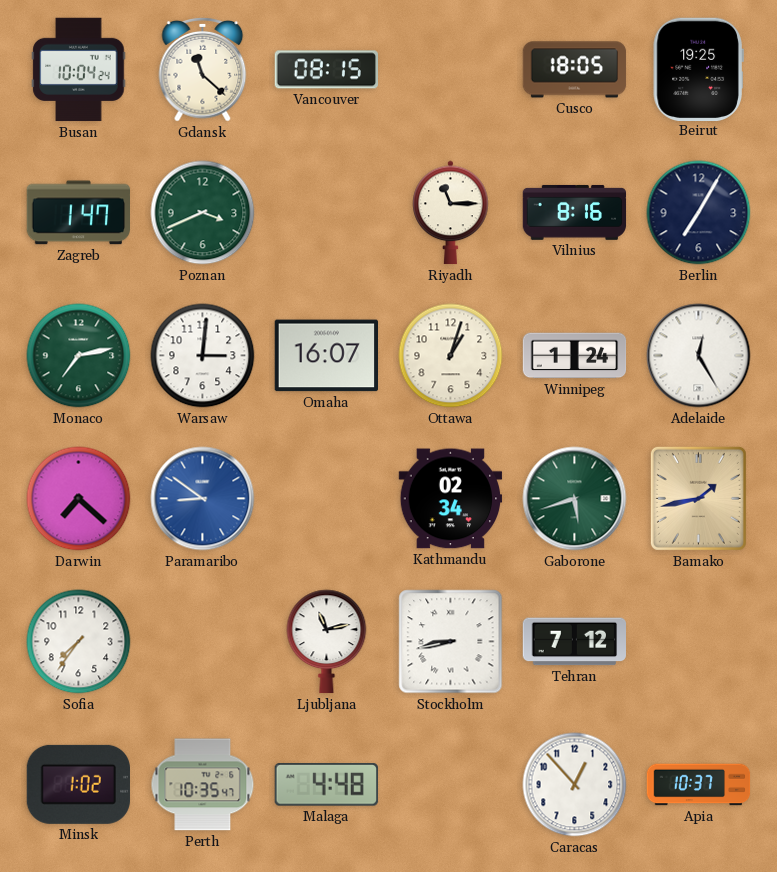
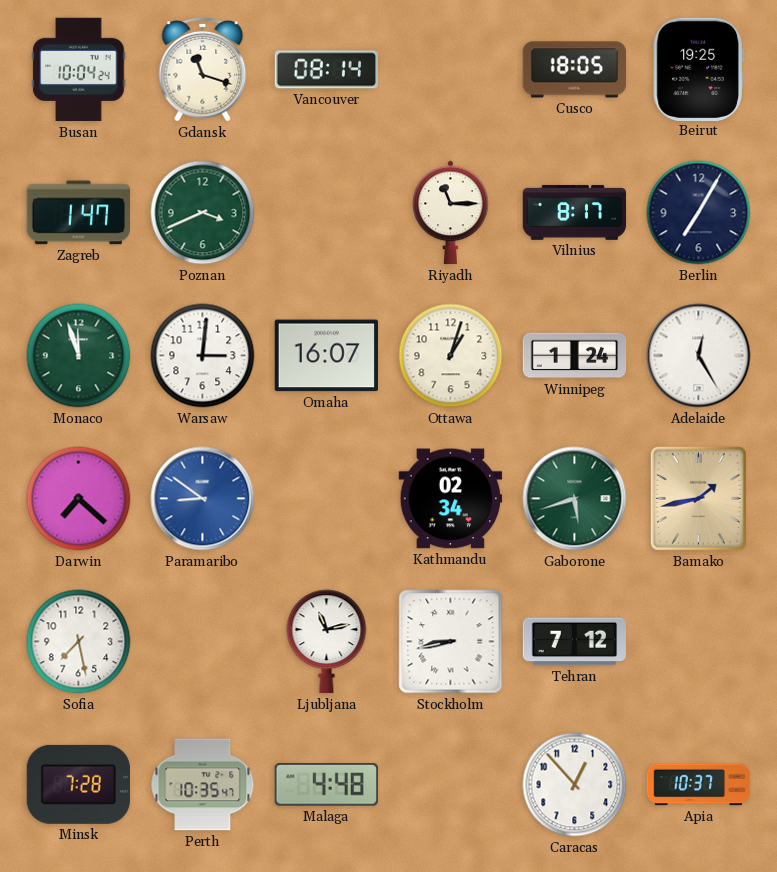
Gdansk: 11:22 -> 11:18 (203, 69)
Vancouver: 08:15 -> 08:14 (326, 70)
Vilnius: 8:16 -> 8:17 (575, 212)
Monaco: 7:13 -> 11:57 (79, 356)
Sofia: 7:36 -> 7:28 (79, 642)
Minsk: 1:02 -> 7:28 (78, 784)
